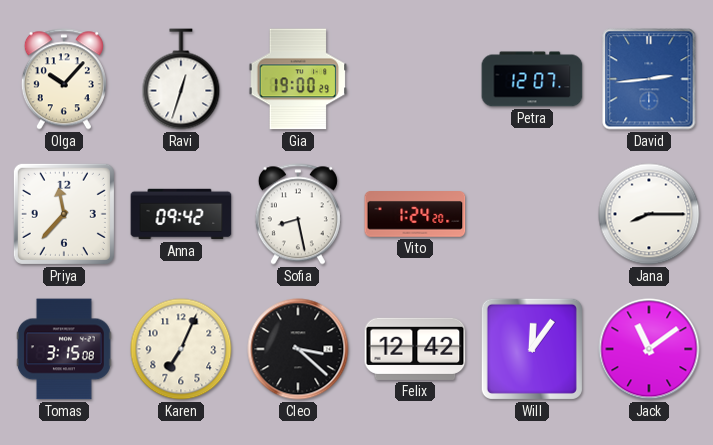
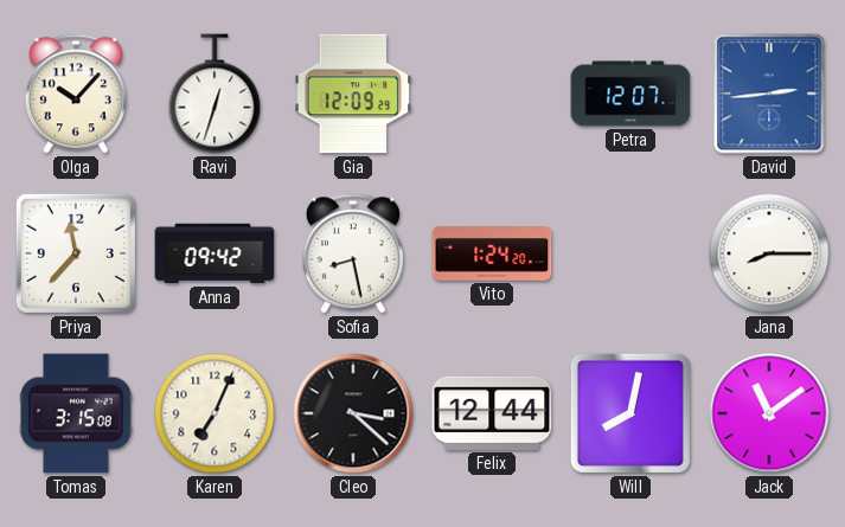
Gia: 19:00 -> 12:09 (353, 94)
Felix: 12:42 -> 12:44 (492, 413)
Will: 12:06 -> 8:02 (630, 413)
